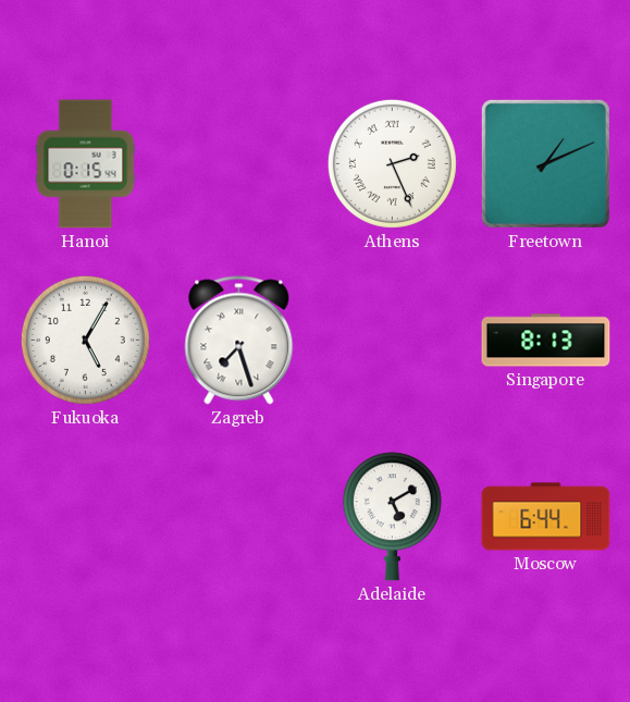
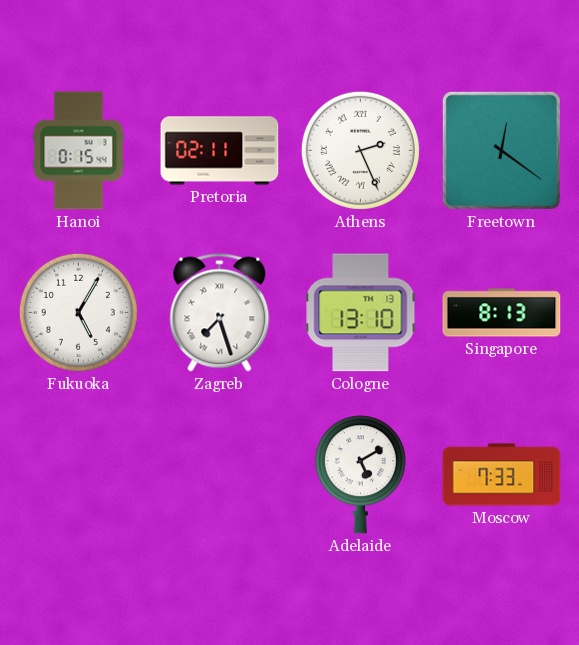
Pretoria: none -> 02:11 (220, 151)
Freetown: 1:11 -> 12:21 (501, 150)
Cologne: none -> 13:10 (361, 313)
Moscow: 6:44 -> 7:33 (502, 475)
